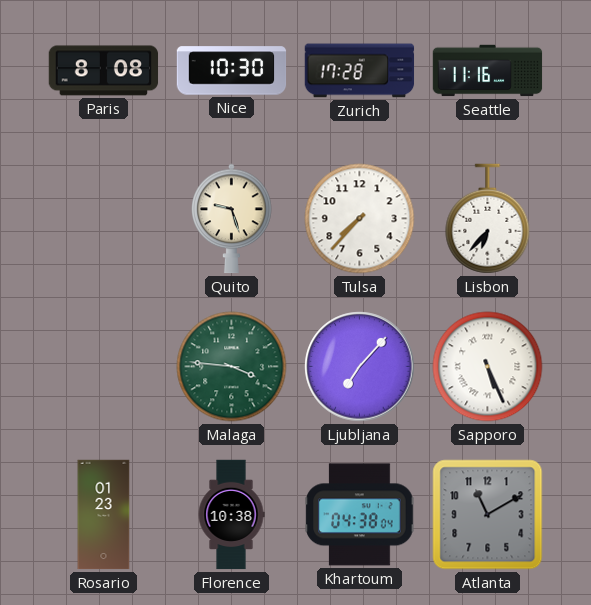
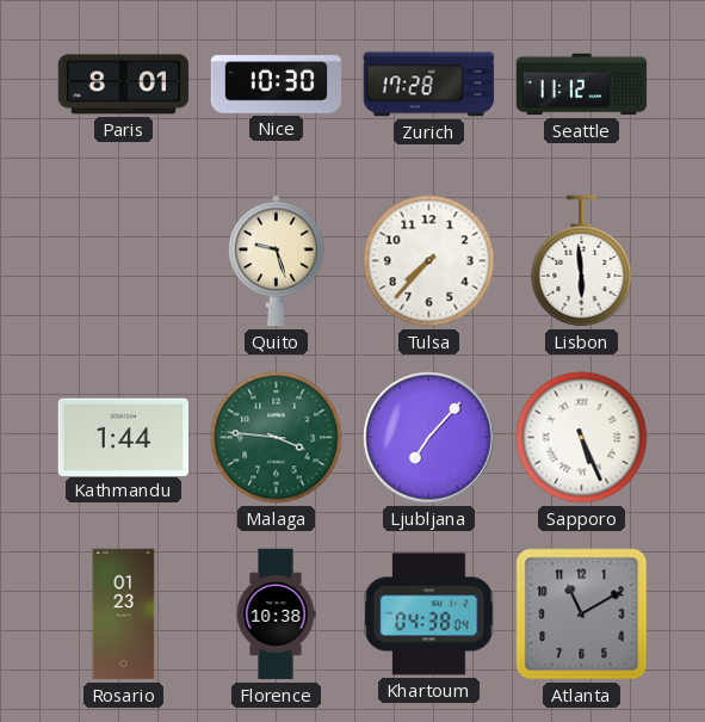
Paris: 8:08 -> 8:01 (124, 85)
Seattle: 11:16 -> 11:12 (582, 85)
Lisbon: 6:37 -> 5:59 (582, 261)
Kathmandu: none -> 1:44 (123, 437)
